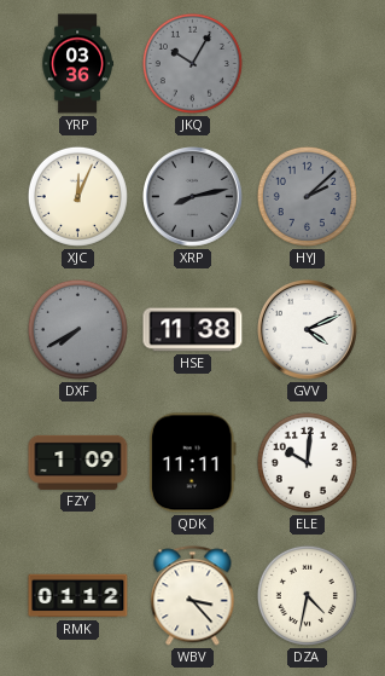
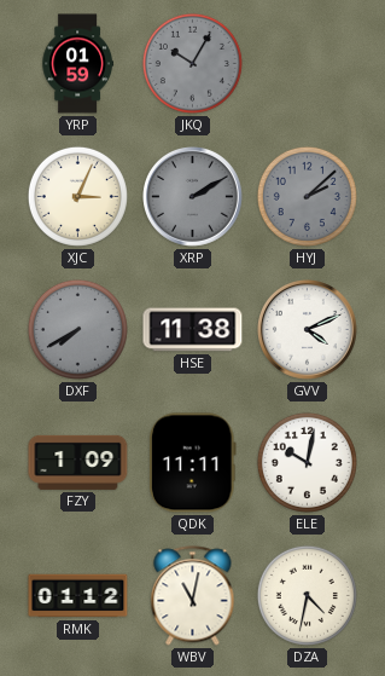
YRP: 03:36 -> 01:59 (77, 64)
XJC: 12:04 -> 3:04 (77, 196)
XRP: 8:13 -> 2:10 (193, 197)
ELE: 10:01 -> 10:02 (307, 462)
WBV: 3:23 -> 11:02 (193, 596)
